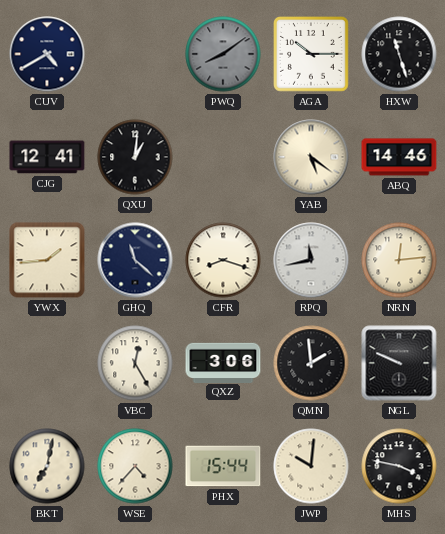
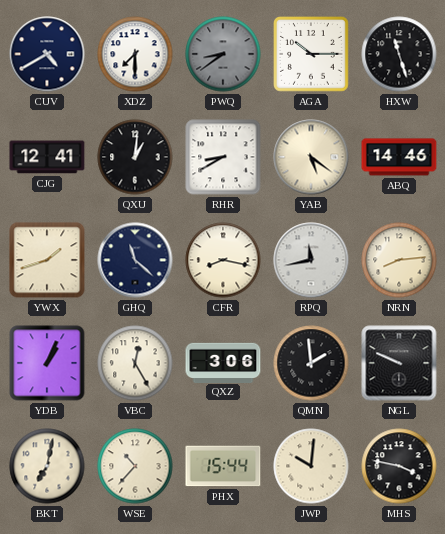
XDZ: none -> 7:30 (135, 54)
PWQ: 8:09 -> 8:39 (223, 54)
RHR: none -> 8:40 (223, 157)
YWX: 1:44 -> 1:42 (47, 260)
CFR: 8:18 -> 8:17 (223, 260)
NRN: 12:14 -> 8:14 (399, 260)
YDB: none -> 1:04 (47, 363)
WSE: 4:37 -> 10:37 (135, 466)
